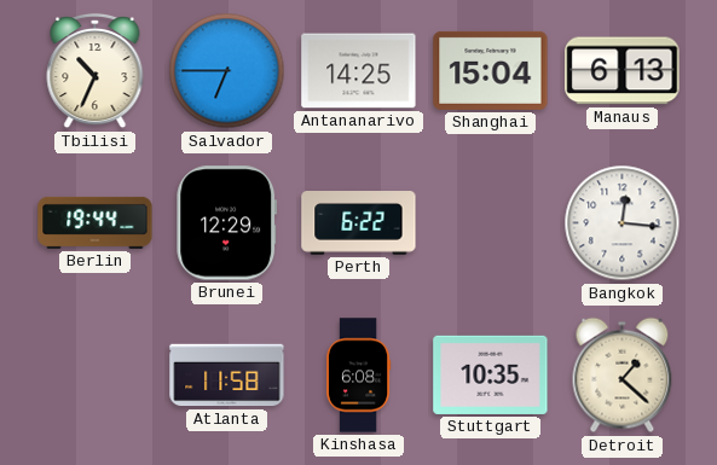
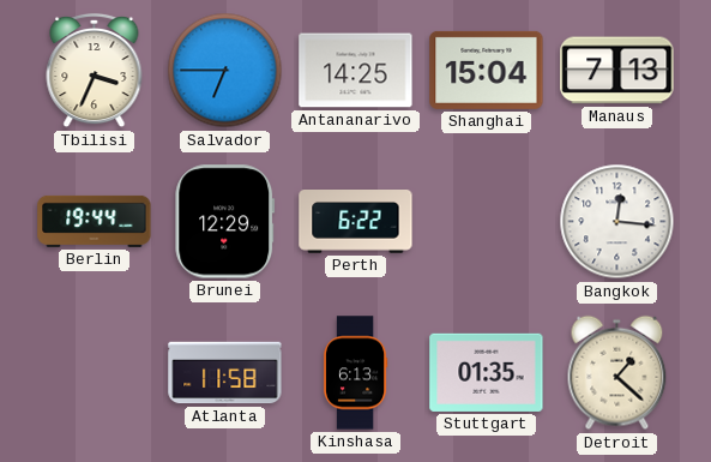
Tbilisi: 10:34 -> 3:34 (95, 71)
Manaus: 6:13 -> 7:13 (617, 71)
Kinshasa: 6:08 -> 6:13 (355, 373)
Stuttgart: 10:35 -> 01:35 (487, 372)
